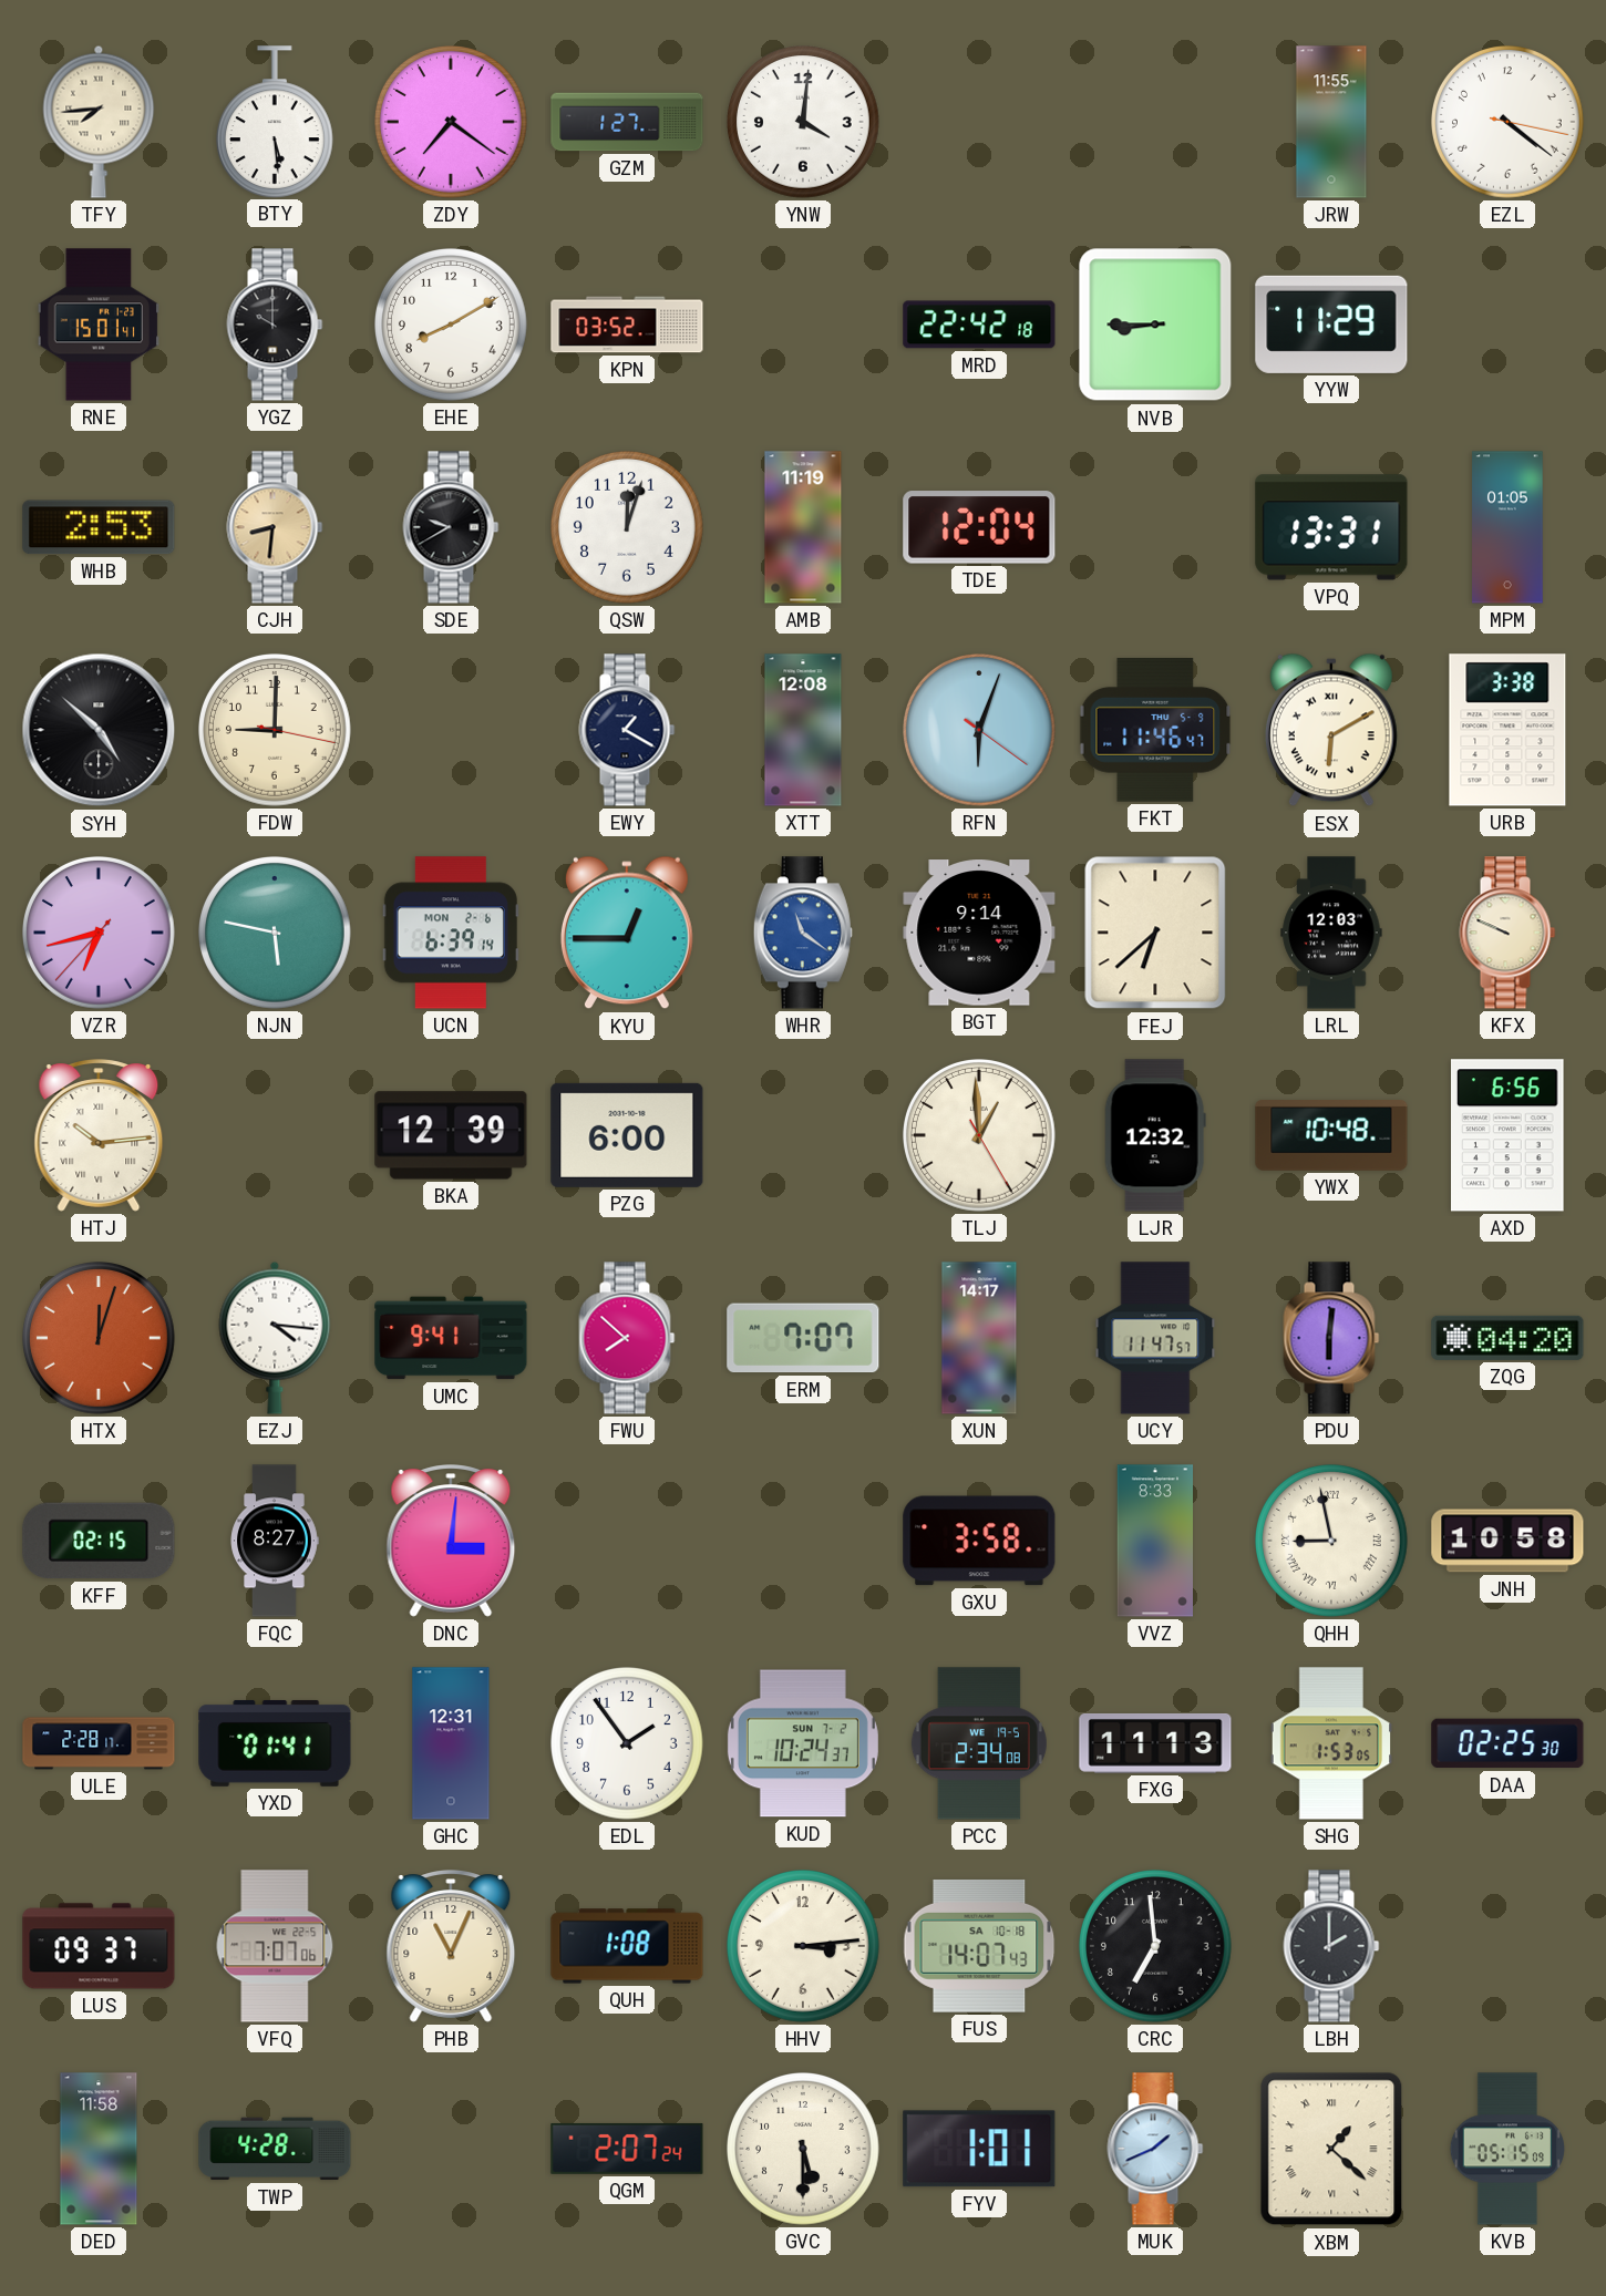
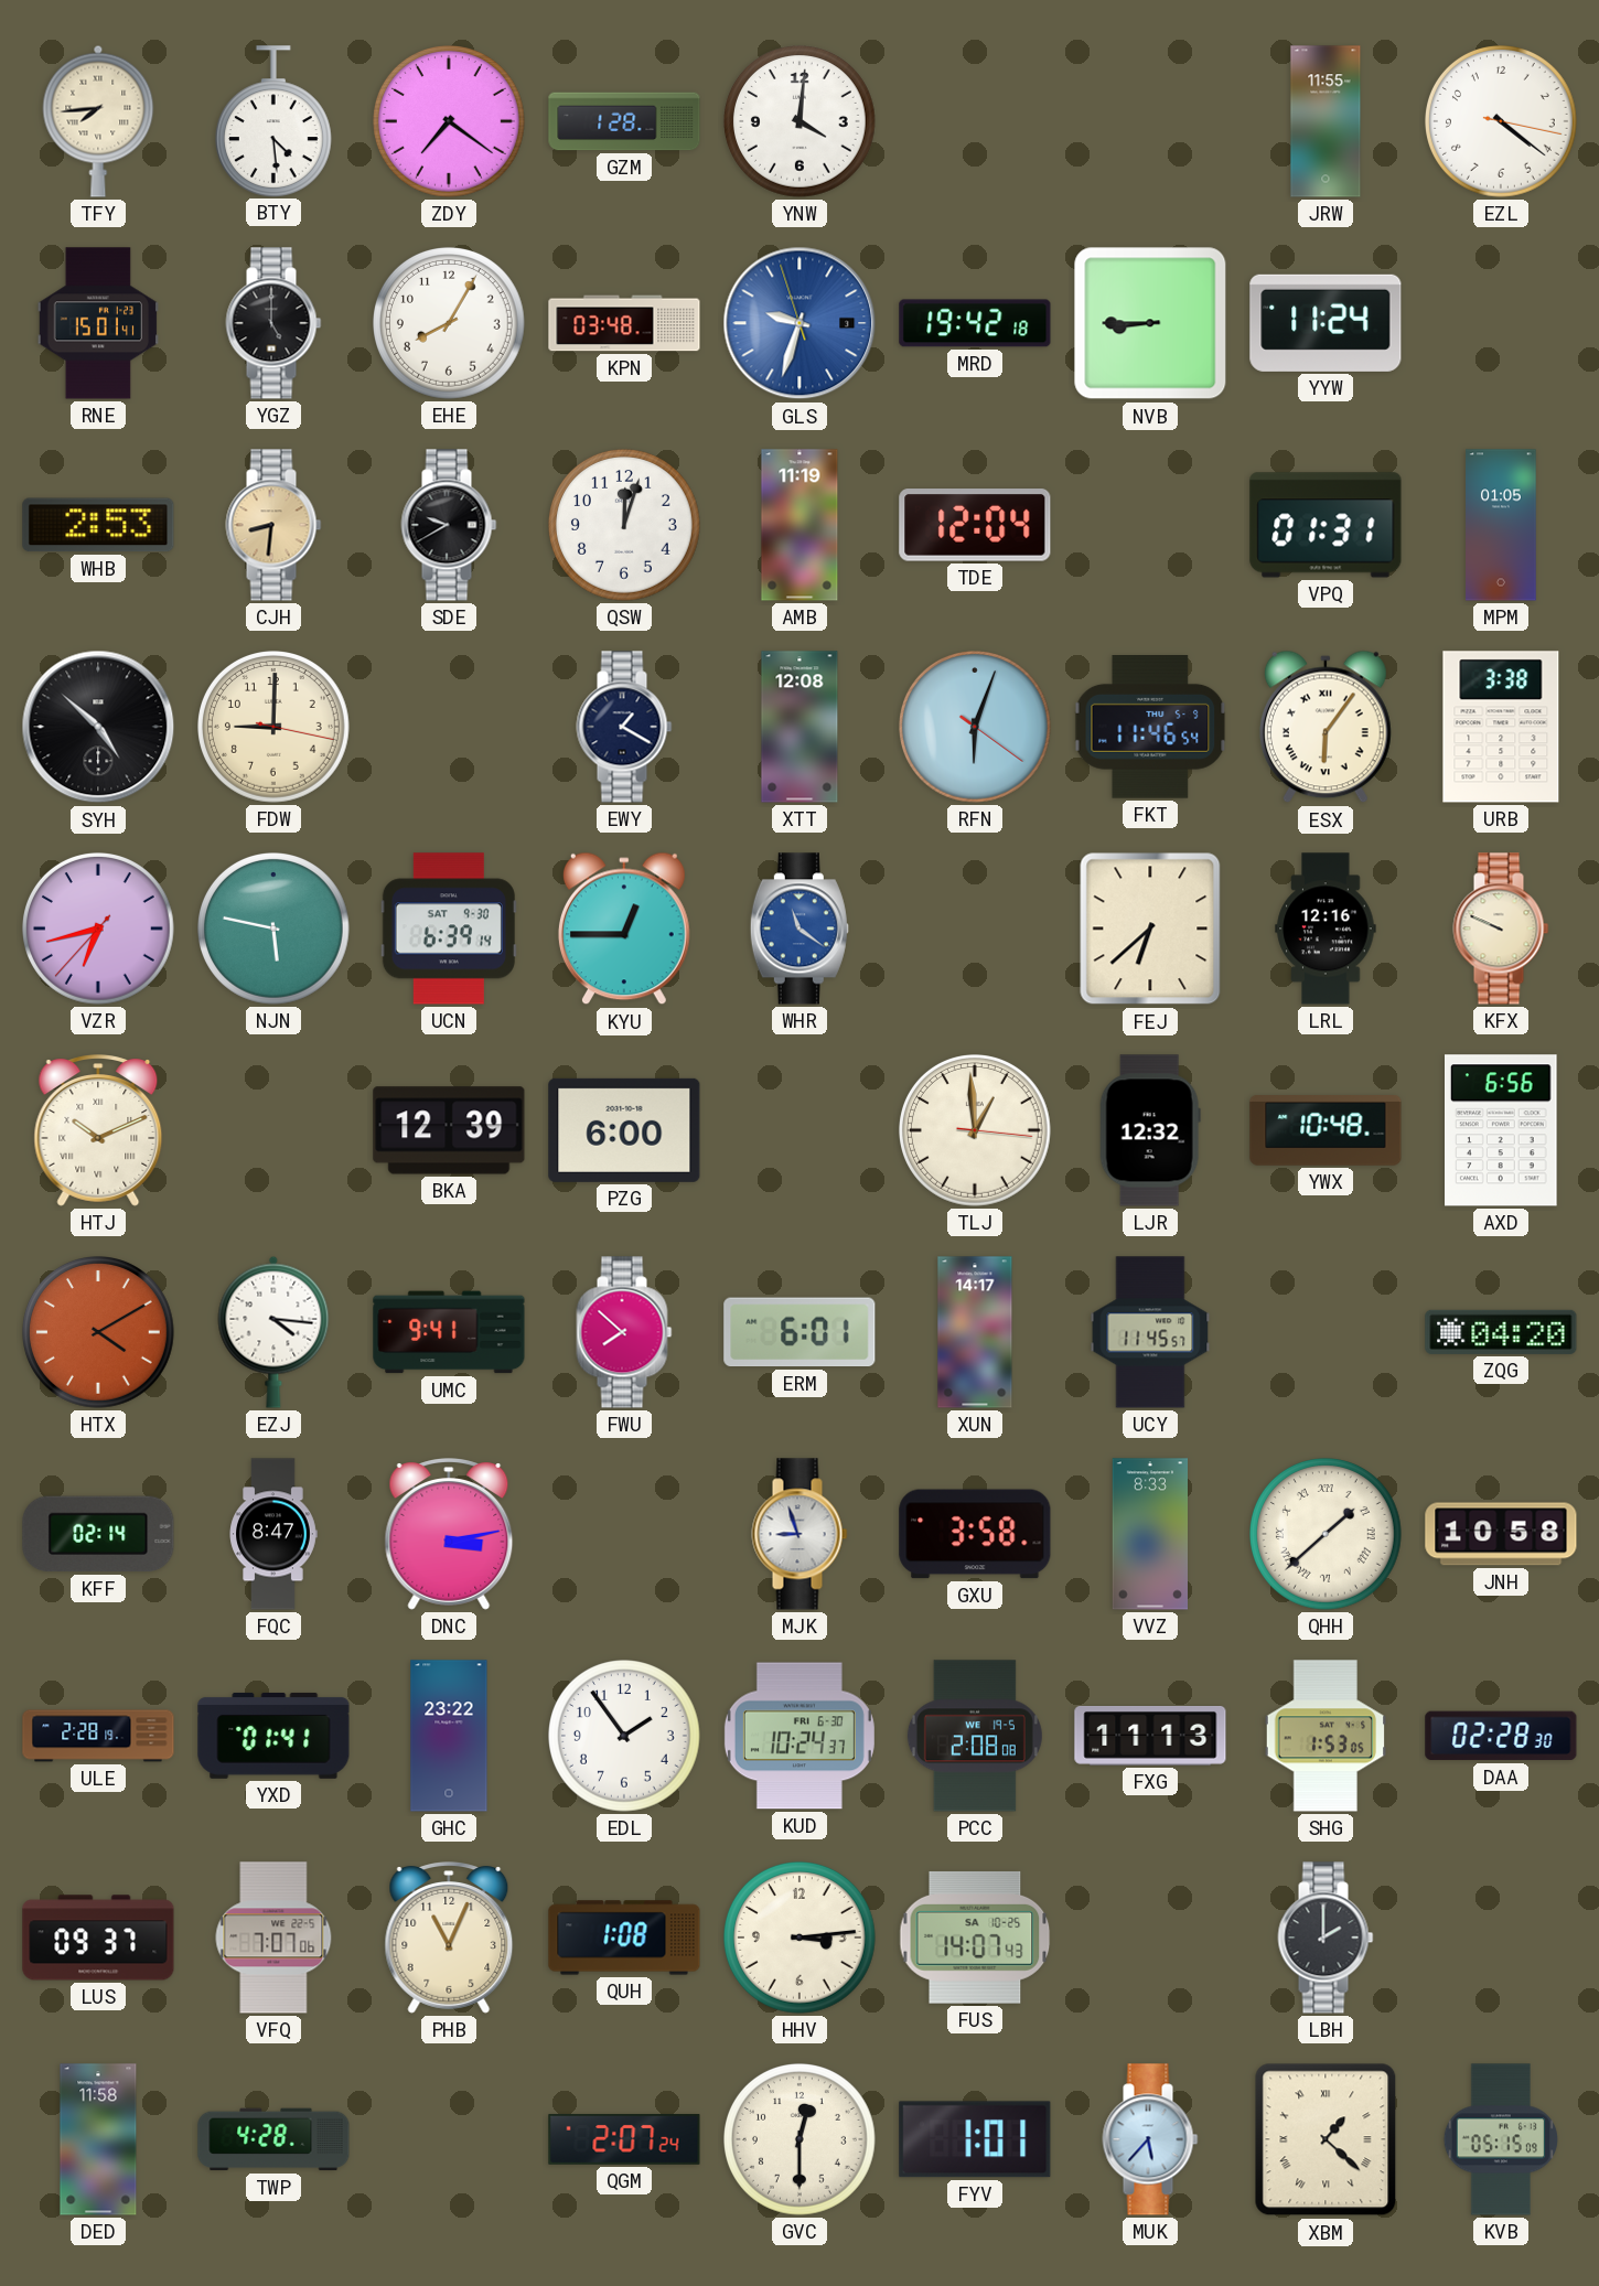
BTY: 5:29 -> 4:29 (273, 121)
GZM: 1:27 -> 1:28 (624, 121)
YGZ: 10:00 -> 5:00 (273, 323)
EHE: 8:10 -> 8:05 (450, 324)
KPN: 03:52 -> 03:48 (624, 323)
GLS: none -> 9:32 (799, 323)
MRD: 22:42 -> 19:42 (975, 323)
YYW: 11:29 -> 11:24 (1326, 323)
VPQ: 13:31 -> 01:31 (1326, 525)
FKT: 11:46:47 -> 11:46:54 (1150, 728)
ESX: 6:10 -> 6:06 (1326, 727)
UCN date: MON 2-6 -> SAT 9-30 (449, 929)
BGT: 9:14 -> none (979, 933)
LRL: 12:03 -> 12:16 (1326, 929)
HTJ: 10:14 -> 10:11 (98, 1130)
TLJ: 12:59:25 -> 12:59:16 (976, 1131)
HTX: 12:03 -> 4:10 (99, 1333)
ERM: 7:07 -> 6:01 (799, 1332)
UCY: 11:47 -> 11:45 (1150, 1332)
PDU: 6:01 -> none (1331, 1338)
KFF: 02:15 -> 02:14 (98, 1534)
FQC: 8:27 -> 8:47 (273, 1534)
DNC: 3:01 -> 3:13 (449, 1534)
MJK: none -> 8:57 (799, 1534)
QHH: 8:58 -> 1:38 (1327, 1535)
ULE: 2:28:17 -> 2:28:19 (98, 1736)
GHC: 12:31 -> 23:22 (449, 1736)
KUD date: SUN 7-2 -> FRI 6-30 (799, 1736)
PCC: 2:34 -> 2:08 (975, 1736)
DAA: 02:25 -> 02:28 (1501, 1736)
FUS date: SA 10-18 -> SA 10-25 (975, 1938)
CRC: 6:59 -> none (1156, 1947)
GVC: 5:30 -> 12:30 (801, 2140)
MUK: 1:41 -> 5:37 (1150, 2139)
